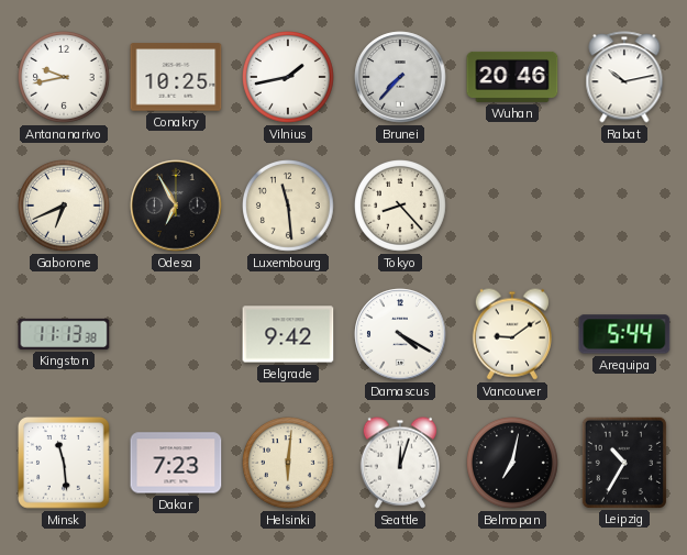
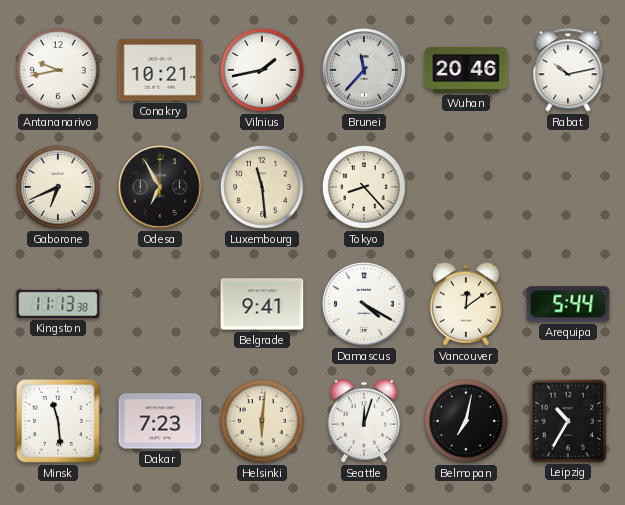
Conakry: 10:25 -> 10:21 (160, 70)
Brunei: 7:37 -> 11:37 (364, 70)
Belgrade: 9:42 -> 9:41 (262, 304)
Vancouver: 9:09 -> 12:09 (465, 304)
